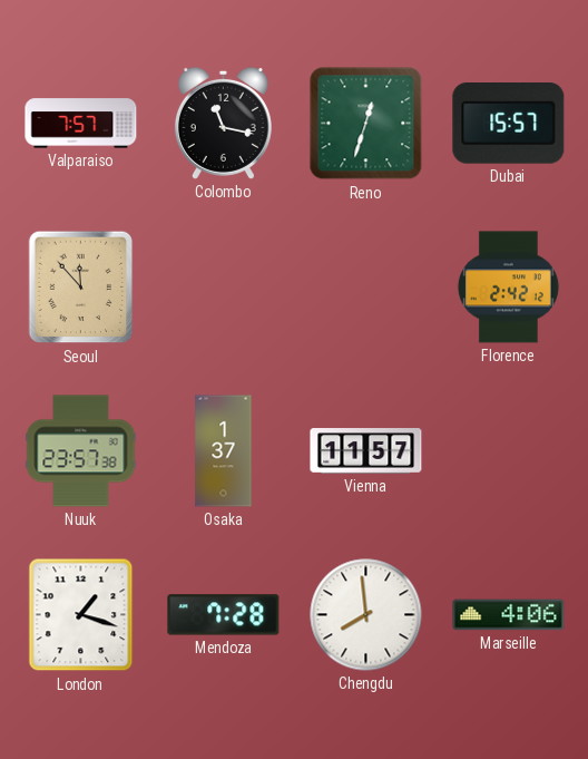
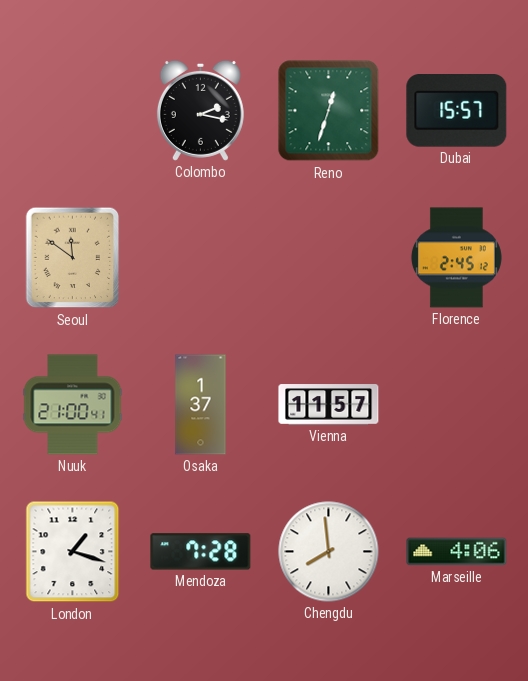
Valparaiso: 7:57 -> none (81, 124)
Colombo: 11:17 -> 2:17 (200, 110)
Seoul: 11:53 -> 11:51 (73, 258)
Florence: 2:42 -> 2:45 (456, 258)
Nuuk: 23:57 -> 21:00 (73, 405)
